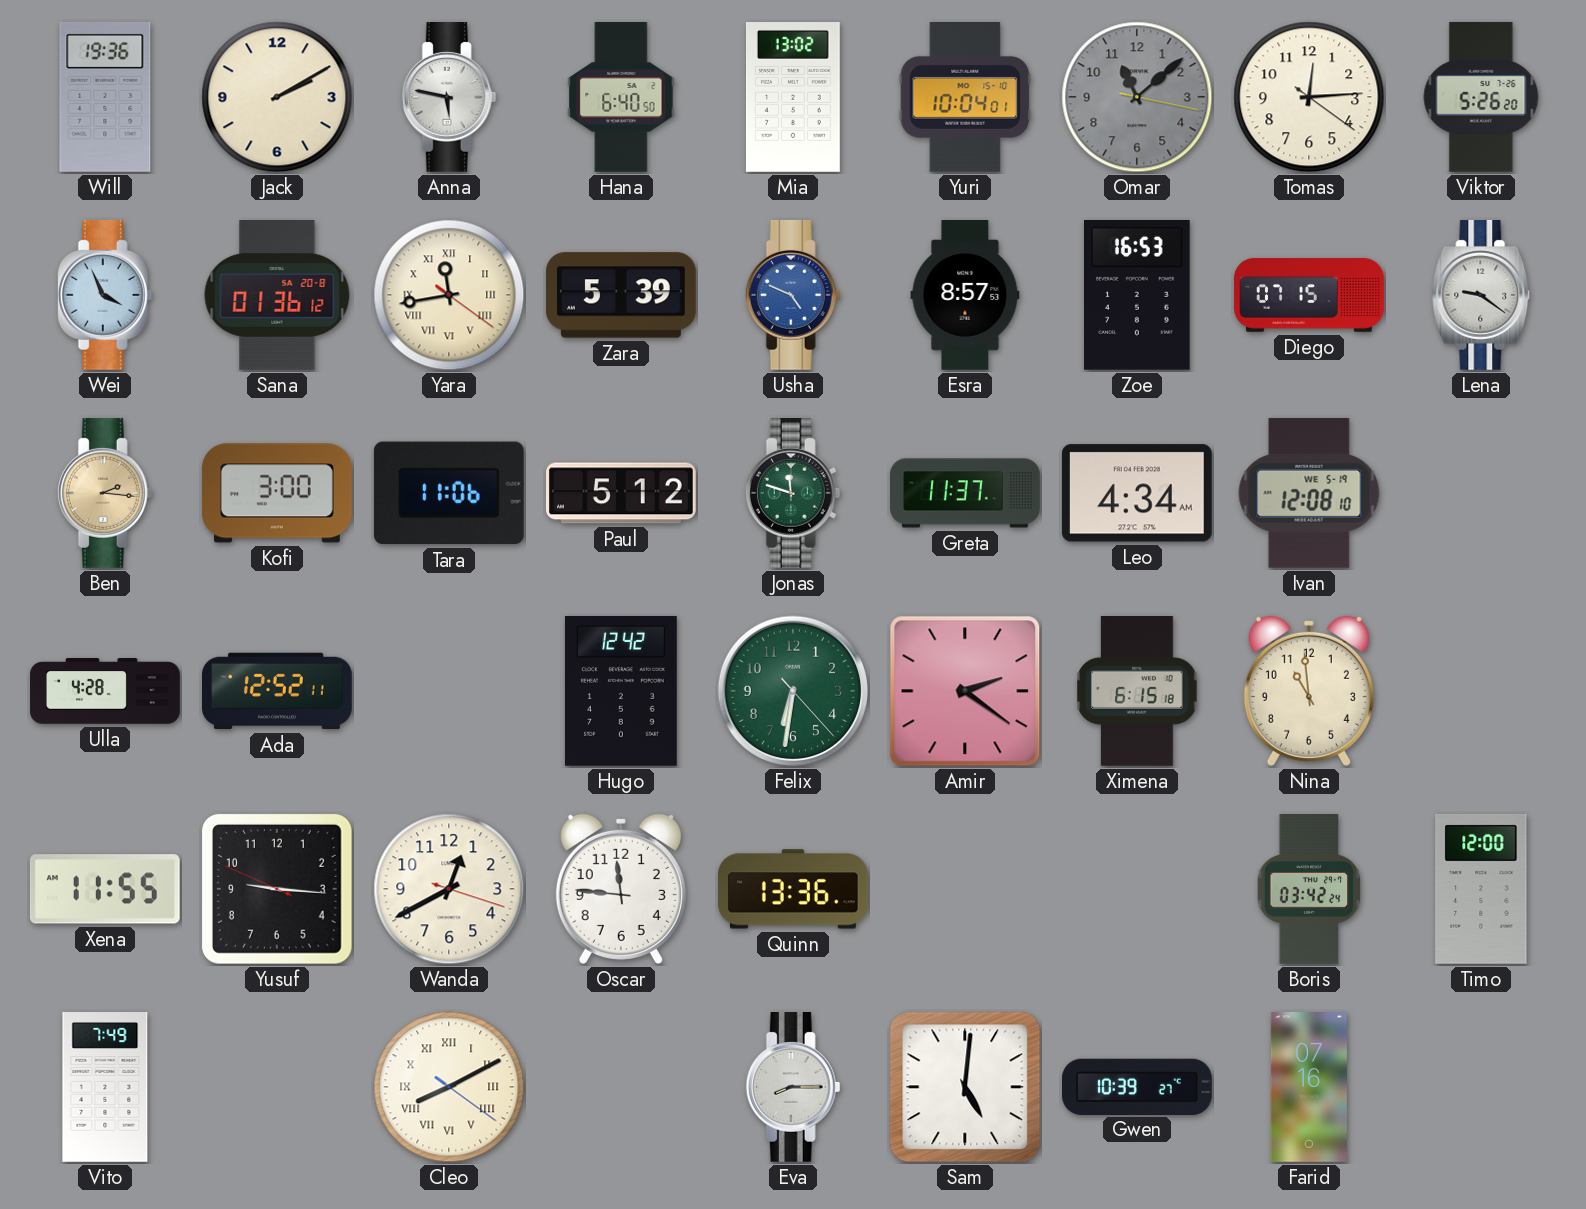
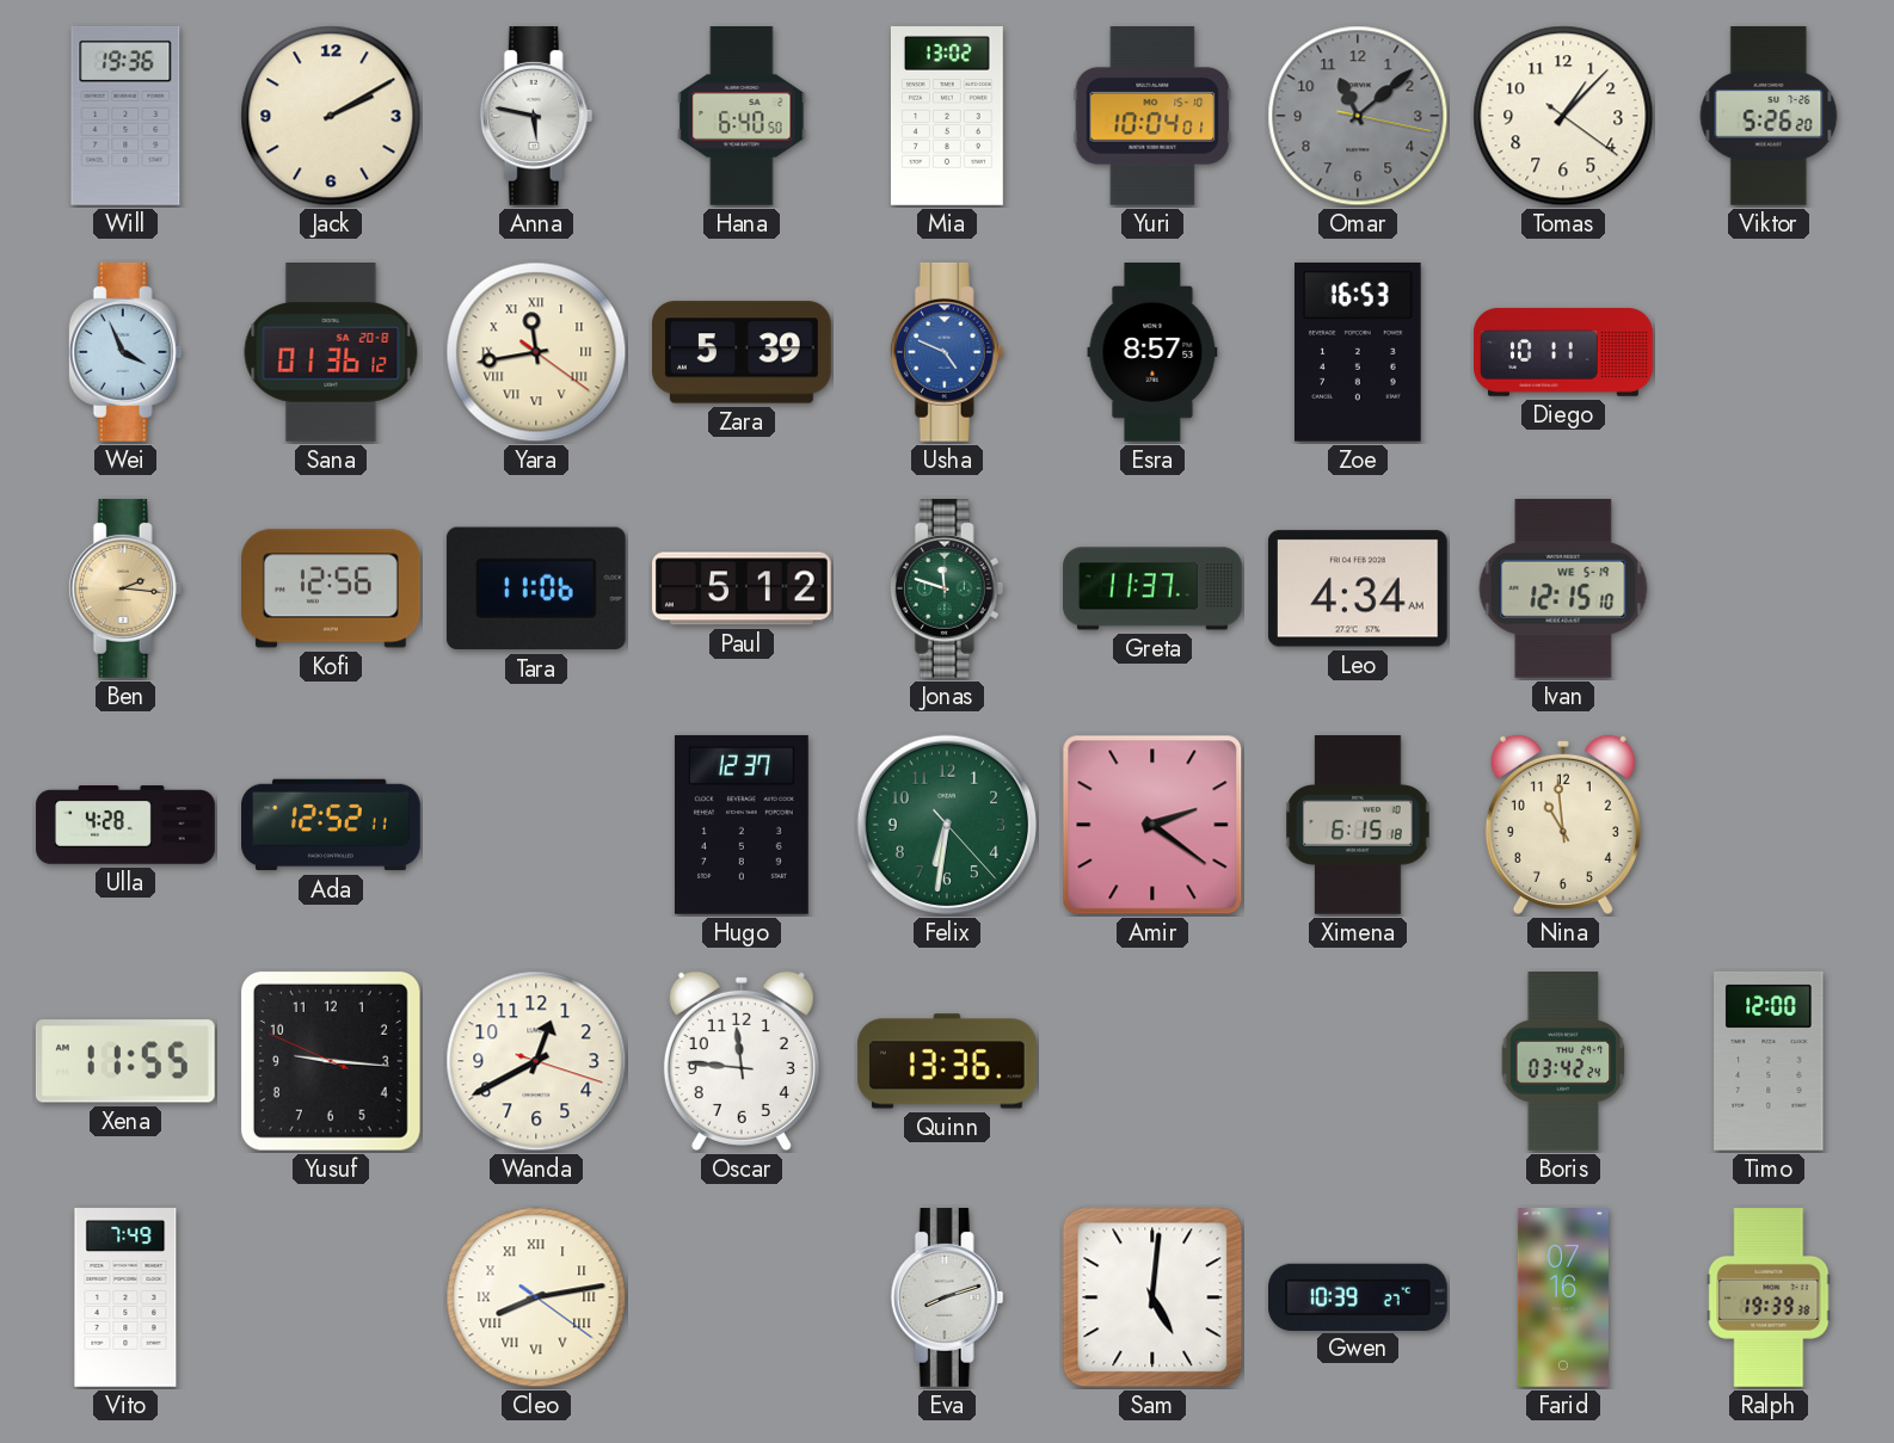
Tomas: 12:14 -> 1:07 (1563, 116)
Diego: 07:15 -> 10:11 (1563, 352)
Lena: 9:21 -> none (1481, 296)
Kofi: 3:00 -> 12:56 (332, 588)
Ivan: 12:08 -> 12:15 (1563, 588)
Hugo: 12:42 -> 12:37 (742, 825)
Cleo: 8:10 -> 8:13 (536, 1297)
Eva: 8:15 -> 8:12 (947, 1299)
Ralph: none -> 19:39 (1769, 1297)
